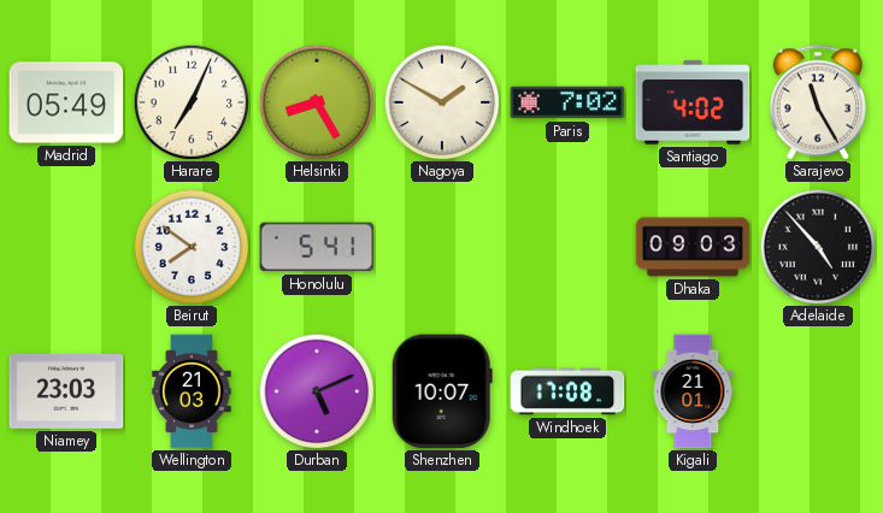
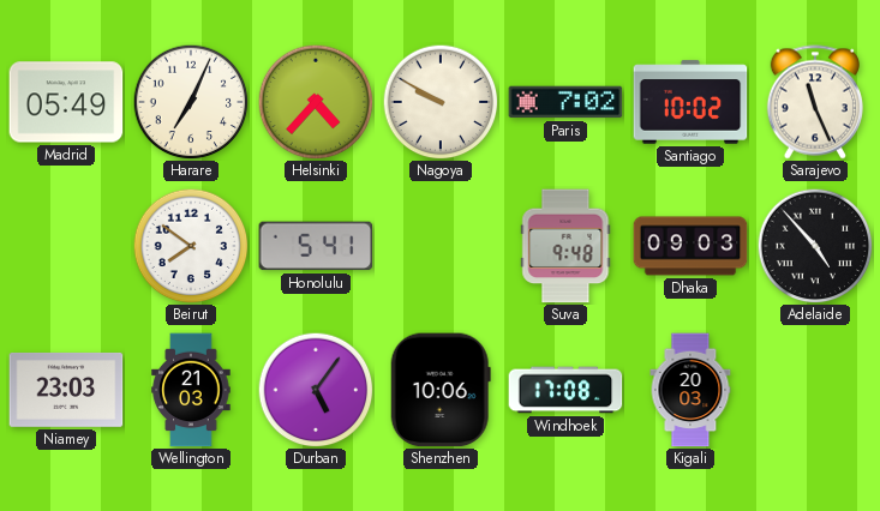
Helsinki: 8:25 -> 4:37 (316, 102)
Nagoya: 1:50 -> 9:50 (441, 102)
Santiago: 4:02 -> 10:02 (690, 102)
Sarajevo: 11:25 -> 11:26 (815, 102)
Suva: none -> 9:48 (565, 246)
Durban: 5:11 -> 5:06 (316, 390)
Shenzhen: 10:07 -> 10:06 (441, 390)
Kigali: 21:01 -> 20:03 (690, 390)
